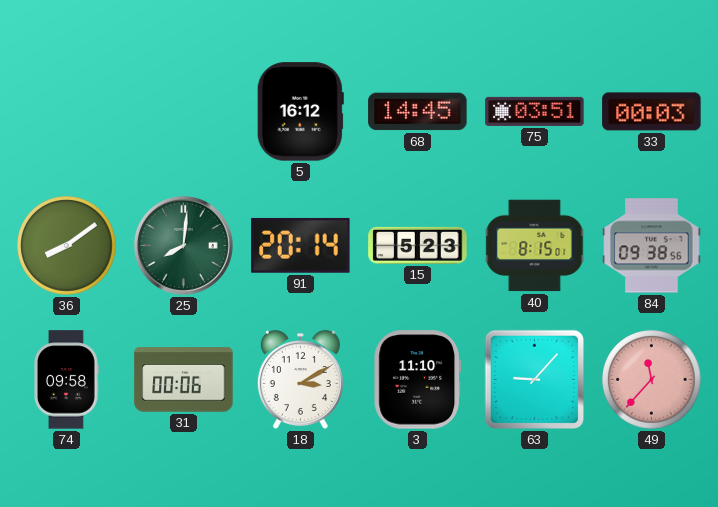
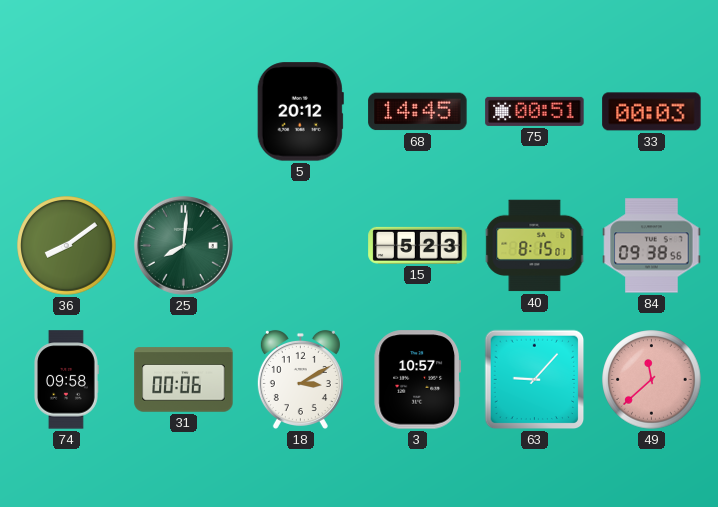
5: 16:12 -> 20:12 (300, 112)
75: 03:51 -> 00:51 (535, 111)
91: 20:14 -> none (301, 245)
3: 11:10 -> 10:57 (418, 380)
49: 11:37 -> 11:38 (652, 380)
